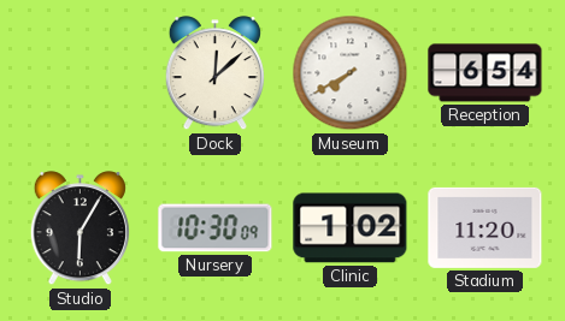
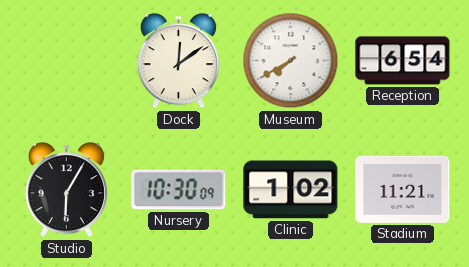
Dock: 12:08 -> 12:09 (178, 61)
Stadium: 11:20 -> 11:21 (403, 189)
